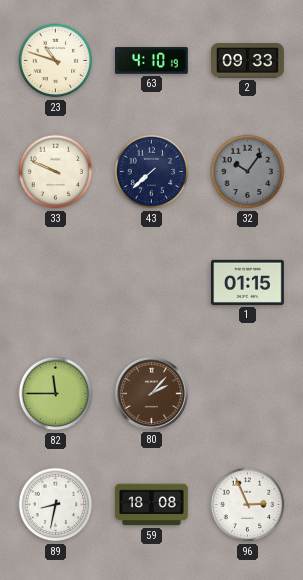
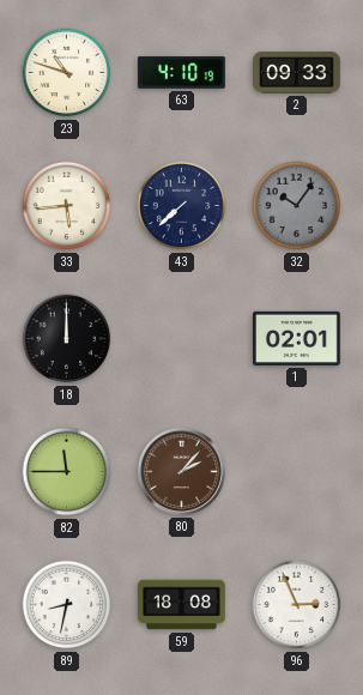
33: 9:49 -> 5:44 (67, 206)
18: none -> 12:00 (67, 339)
1: 01:15 -> 02:01 (297, 338)
